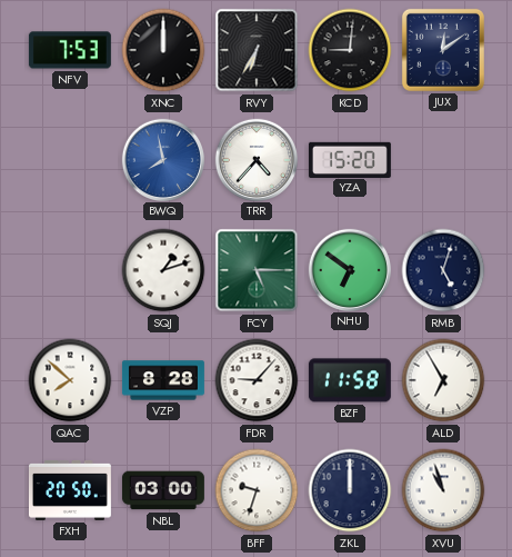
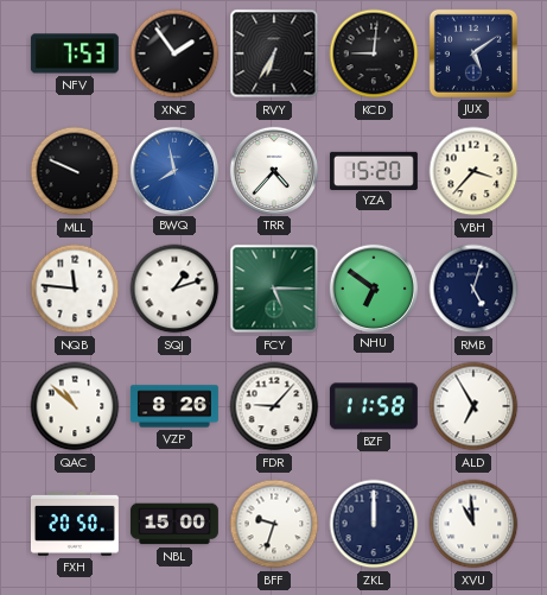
XNC: 12:00 -> 1:54 (174, 53)
JUX: 12:09 -> 5:09 (473, 53)
MLL: none -> 9:49 (75, 171)
VBH: none -> 3:37 (473, 171)
NQB: none -> 11:46 (75, 289)
QAC: 7:52 -> 10:52 (75, 406)
VZP: 8:28 -> 8:26 (174, 406)
NBL: 03:00 -> 15:00 (174, 524)
XVU: 10:57 -> 10:59 (473, 524)
